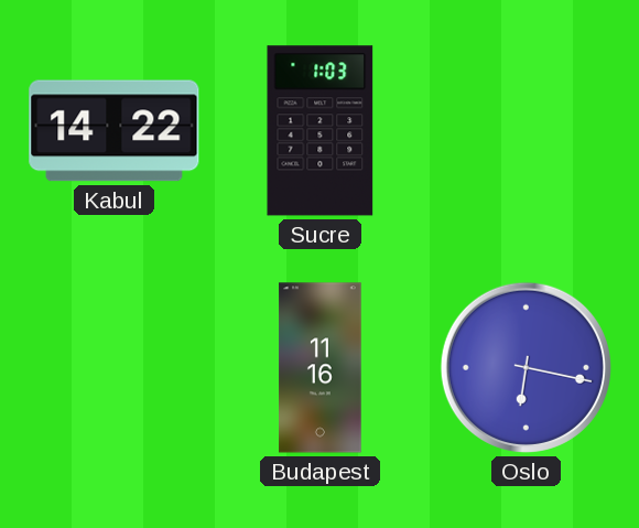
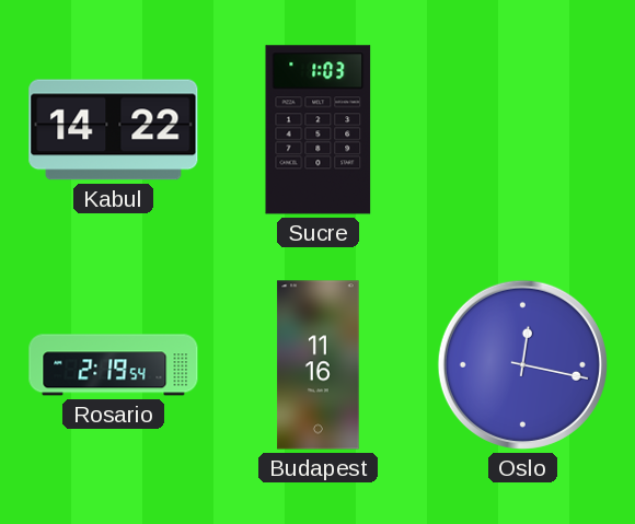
Rosario: none -> 2:19 (114, 365)
Oslo: 6:17 -> 12:17 (522, 364)
